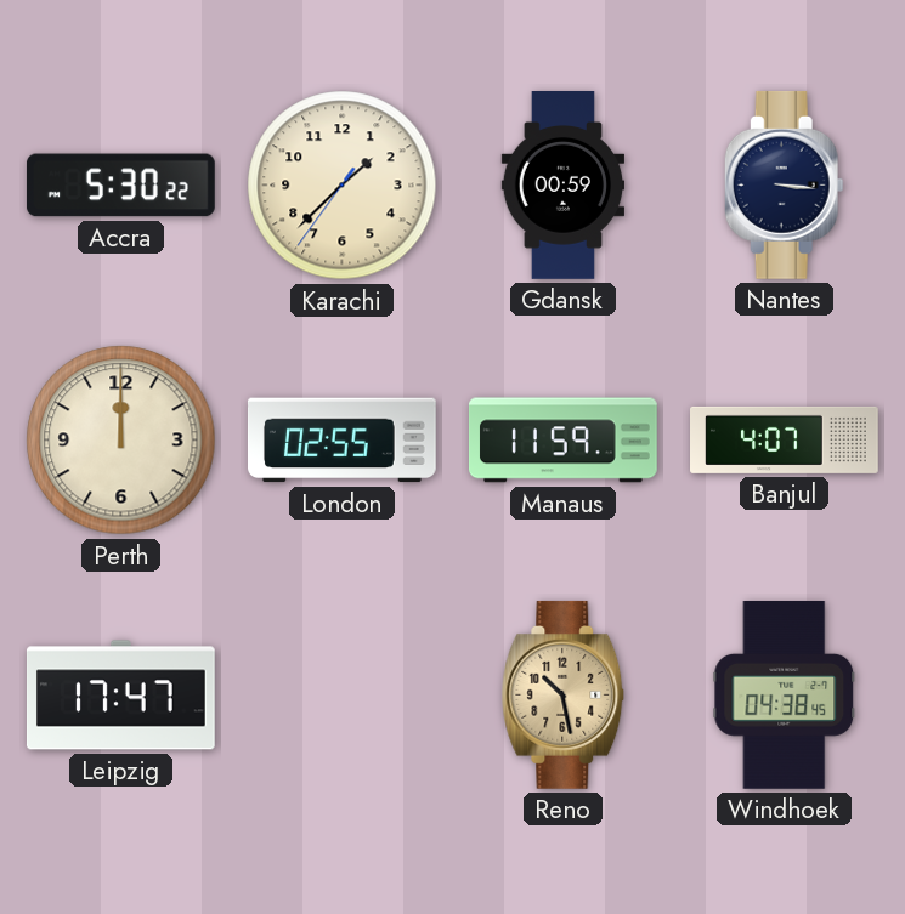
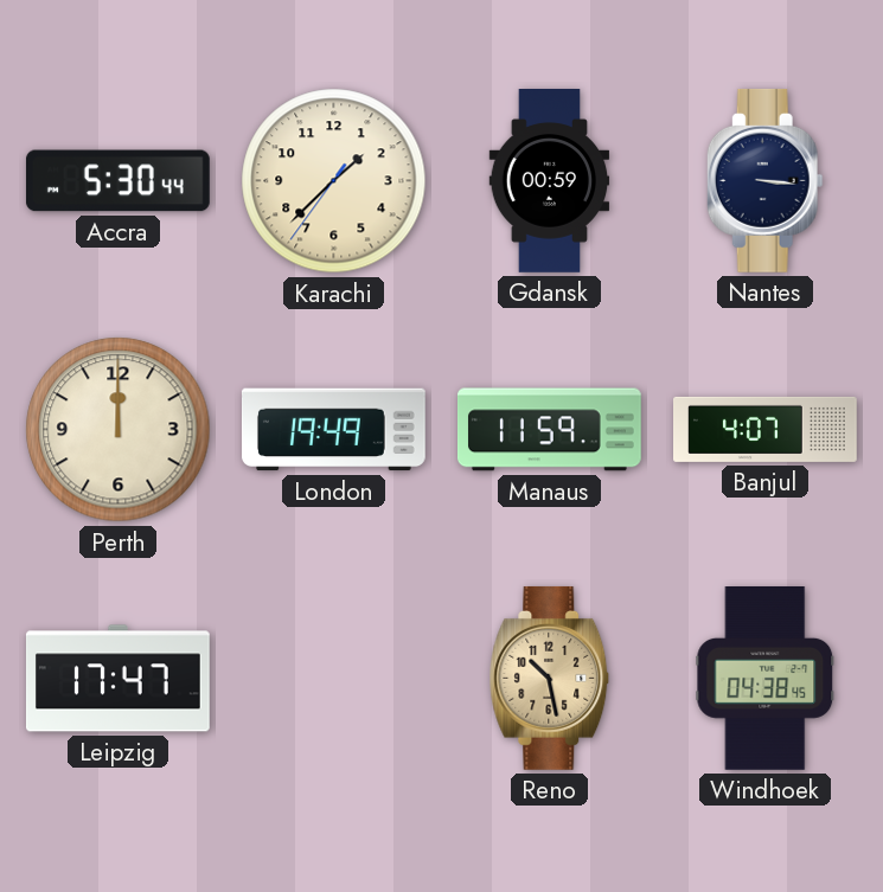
Accra: 5:30:22 -> 5:30:44 (117, 181)
London: 02:55 -> 19:49 (333, 430)
